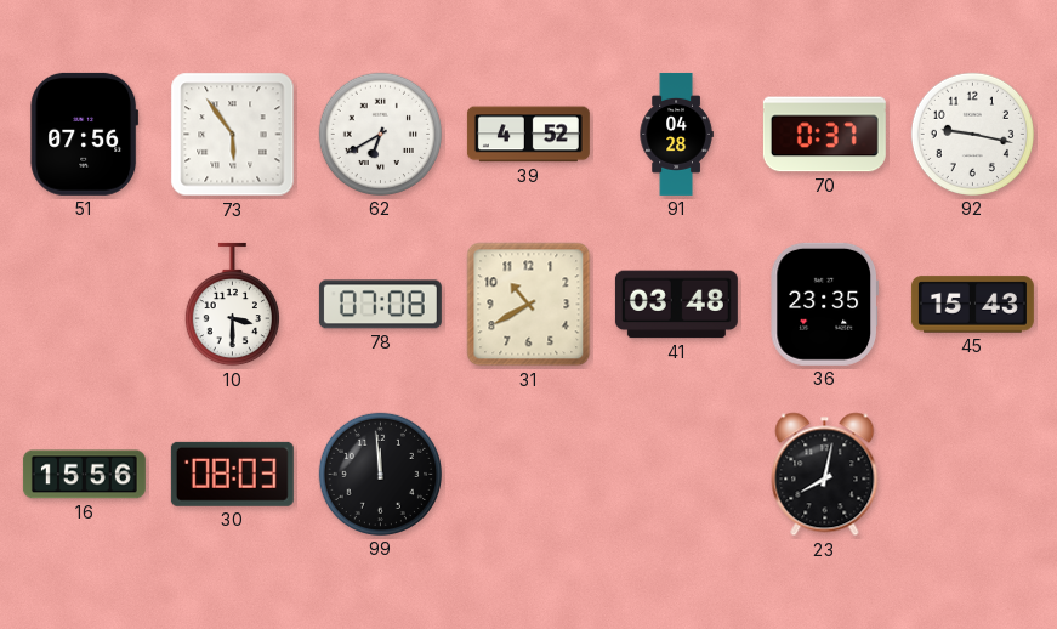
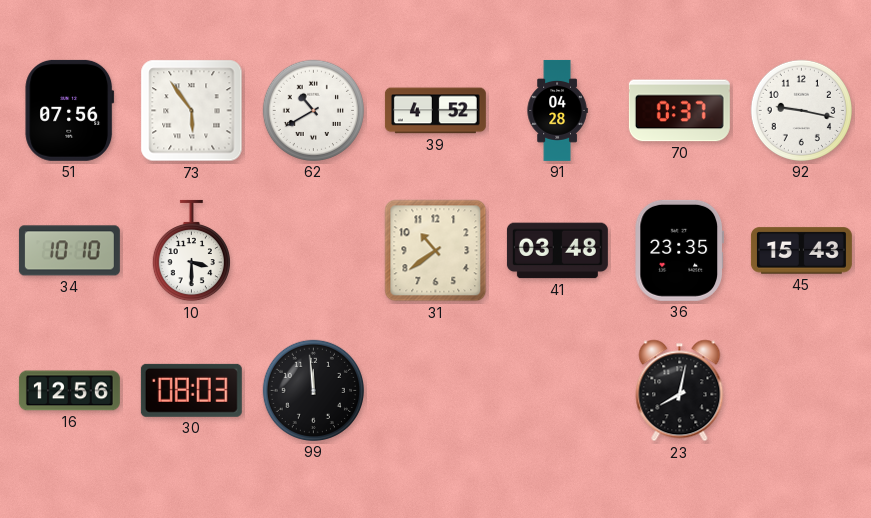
62: 6:40 -> 10:40 (313, 110)
34: none -> 10:10 (69, 251)
78: 07:08 -> none (380, 305)
31: 10:40 -> 10:39 (436, 251)
16: 15:56 -> 12:56 (69, 391)
